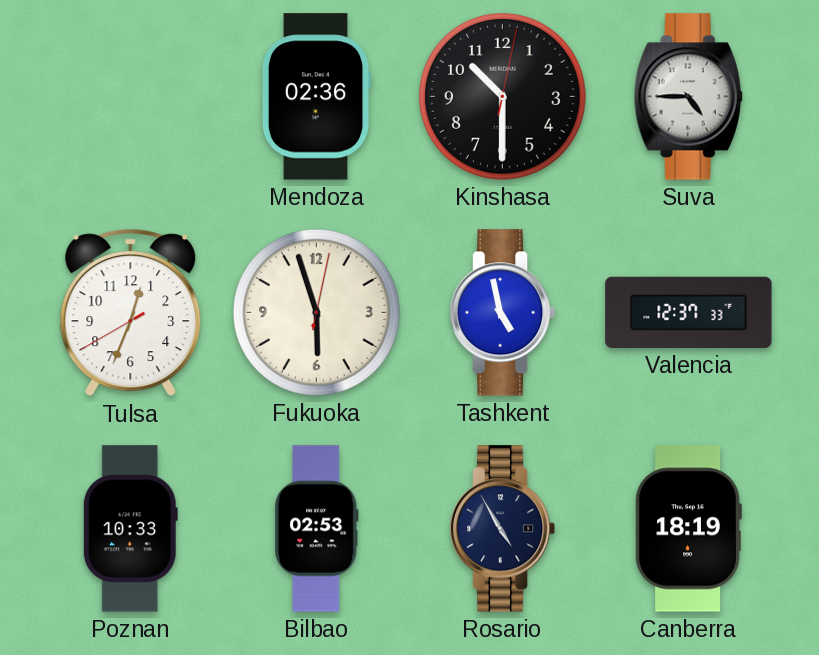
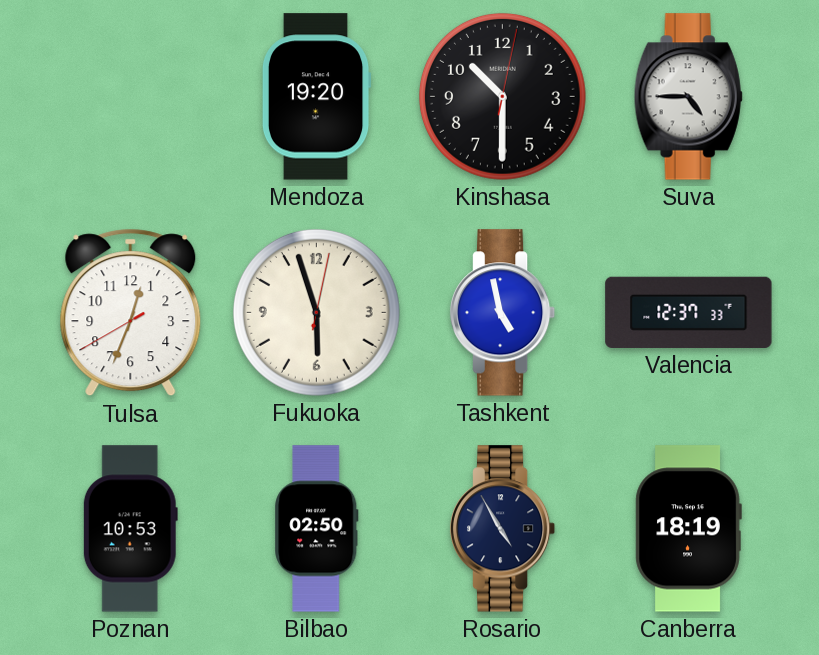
Mendoza: 02:36 -> 19:20 (316, 97)
Poznan: 10:33 -> 10:53 (130, 529)
Bilbao: 02:53 -> 02:50 (317, 529)
